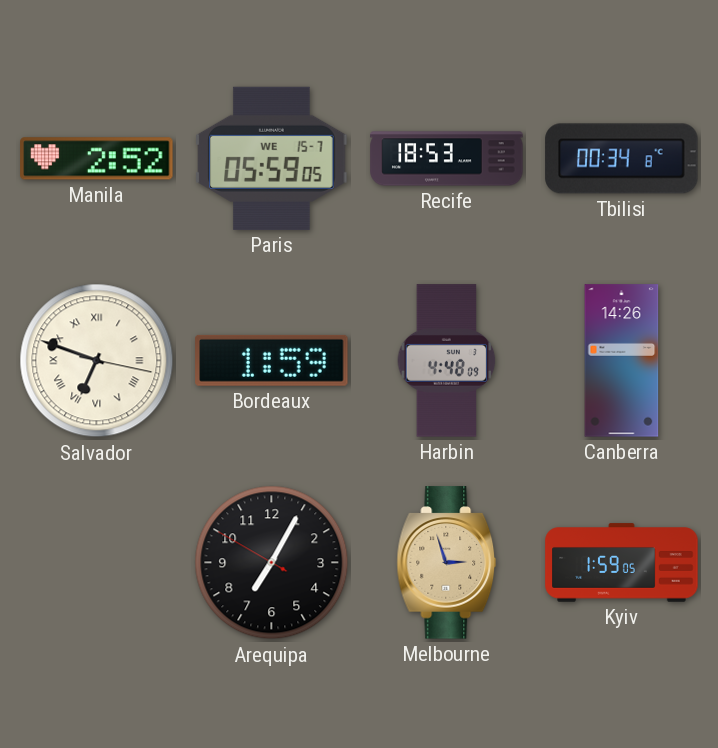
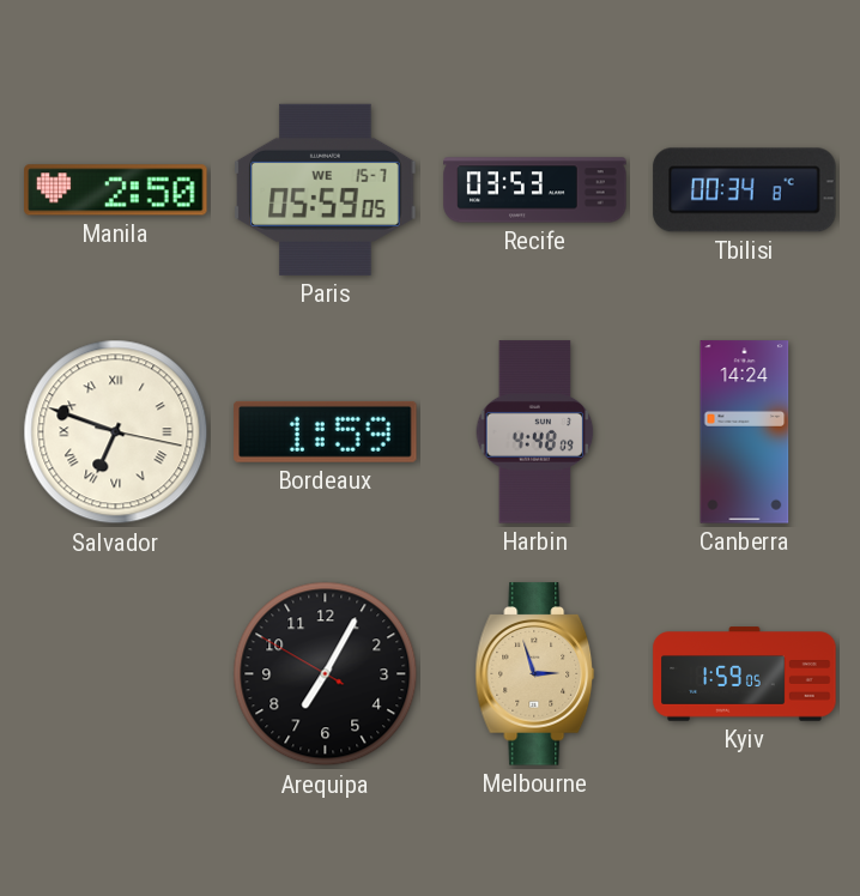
Manila: 2:52 -> 2:50 (116, 190)
Recife: 18:53 -> 03:53 (535, 190)
Canberra: 14:26 -> 14:24 (745, 432)
